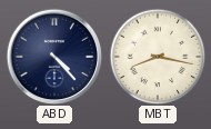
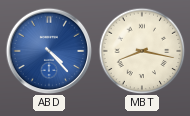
ABD dial: navy -> blue (49, 51)
